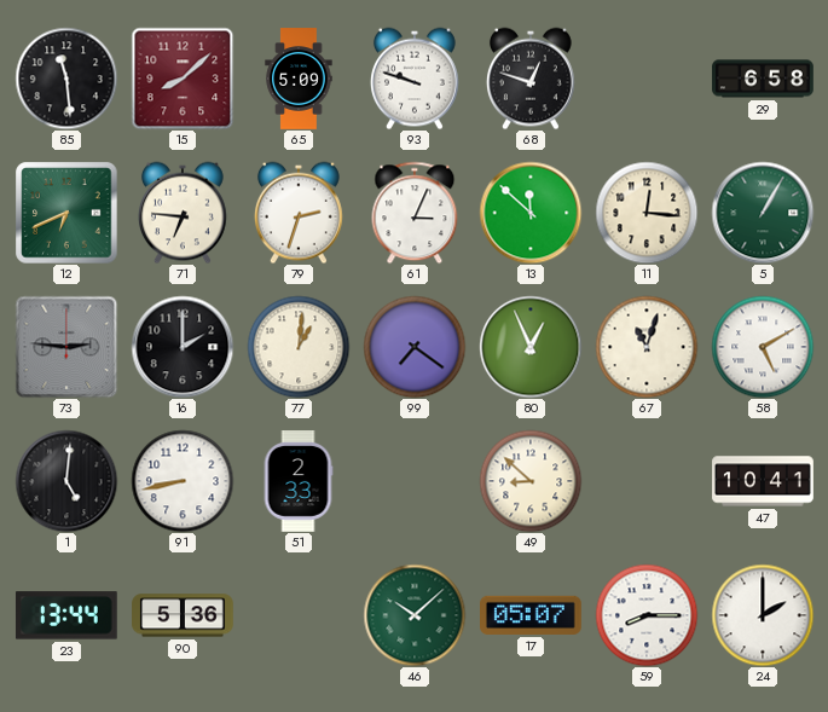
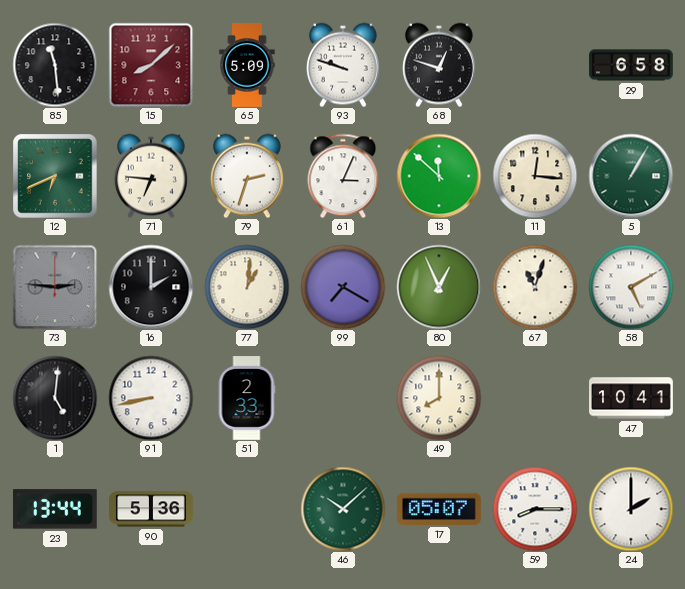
99: 7:21 -> 7:20 (343, 287)
49: 8:52 -> 8:00 (439, 398)
